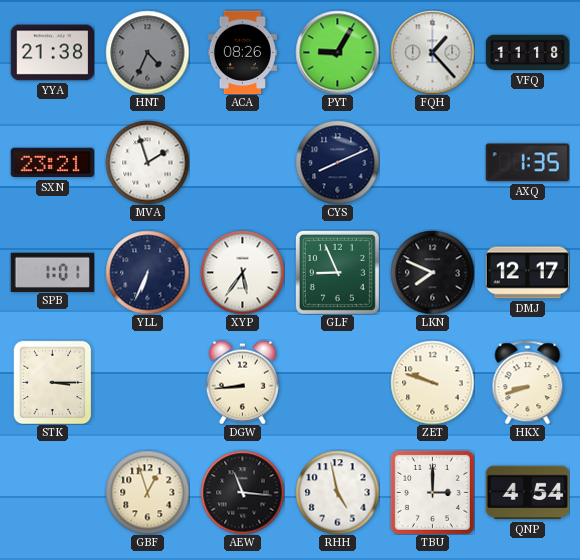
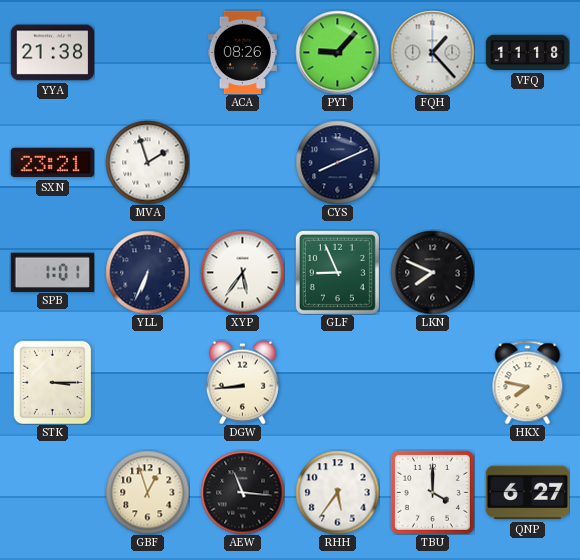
HNT: 4:34 -> none (147, 52)
PYT: 9:05 -> 9:07 (337, 52)
AXQ: 1:35 -> none (527, 163)
DMJ: 12:17 -> none (527, 273)
ZET: 9:48 -> none (432, 382)
HKX: 8:42 -> 7:47 (528, 382)
RHH: 4:58 -> 5:36 (337, 492)
TBU: 3:00 -> 4:00 (432, 492)
QNP: 4:54 -> 6:27 (527, 493)
